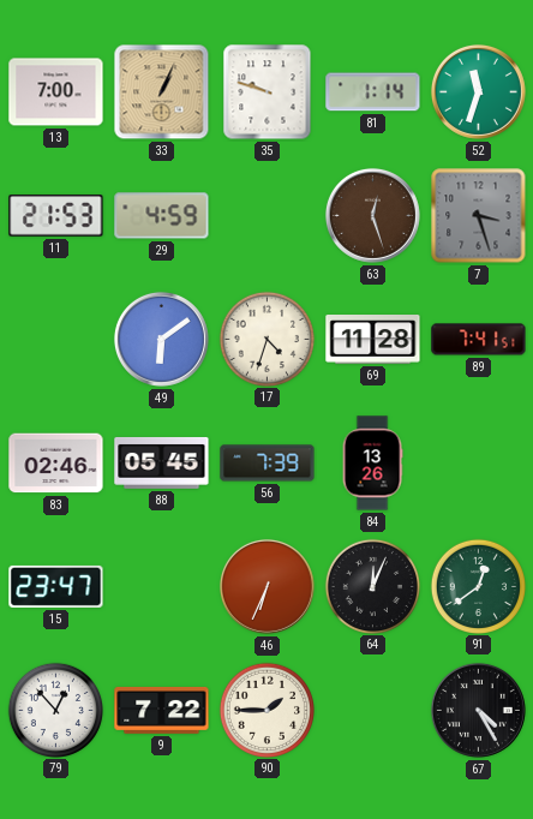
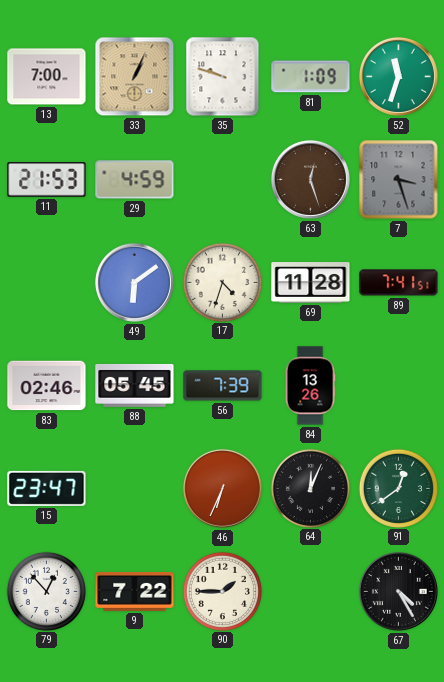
81: 1:14 -> 1:09 (311, 77)
